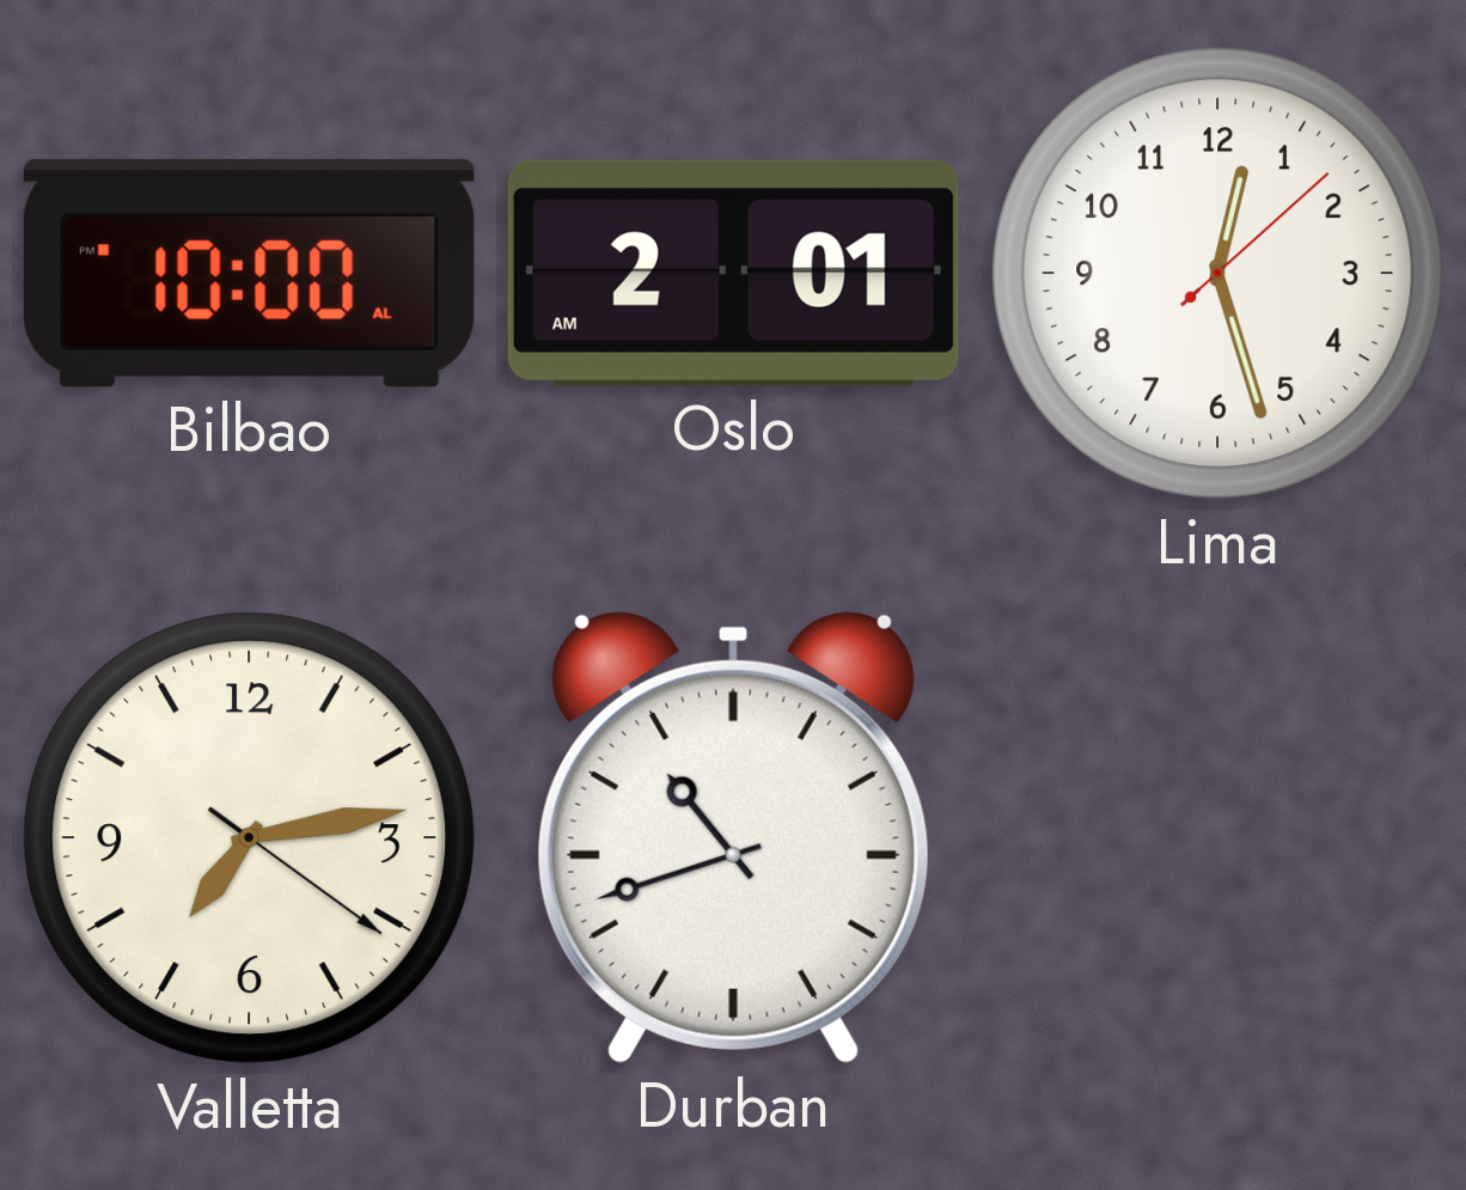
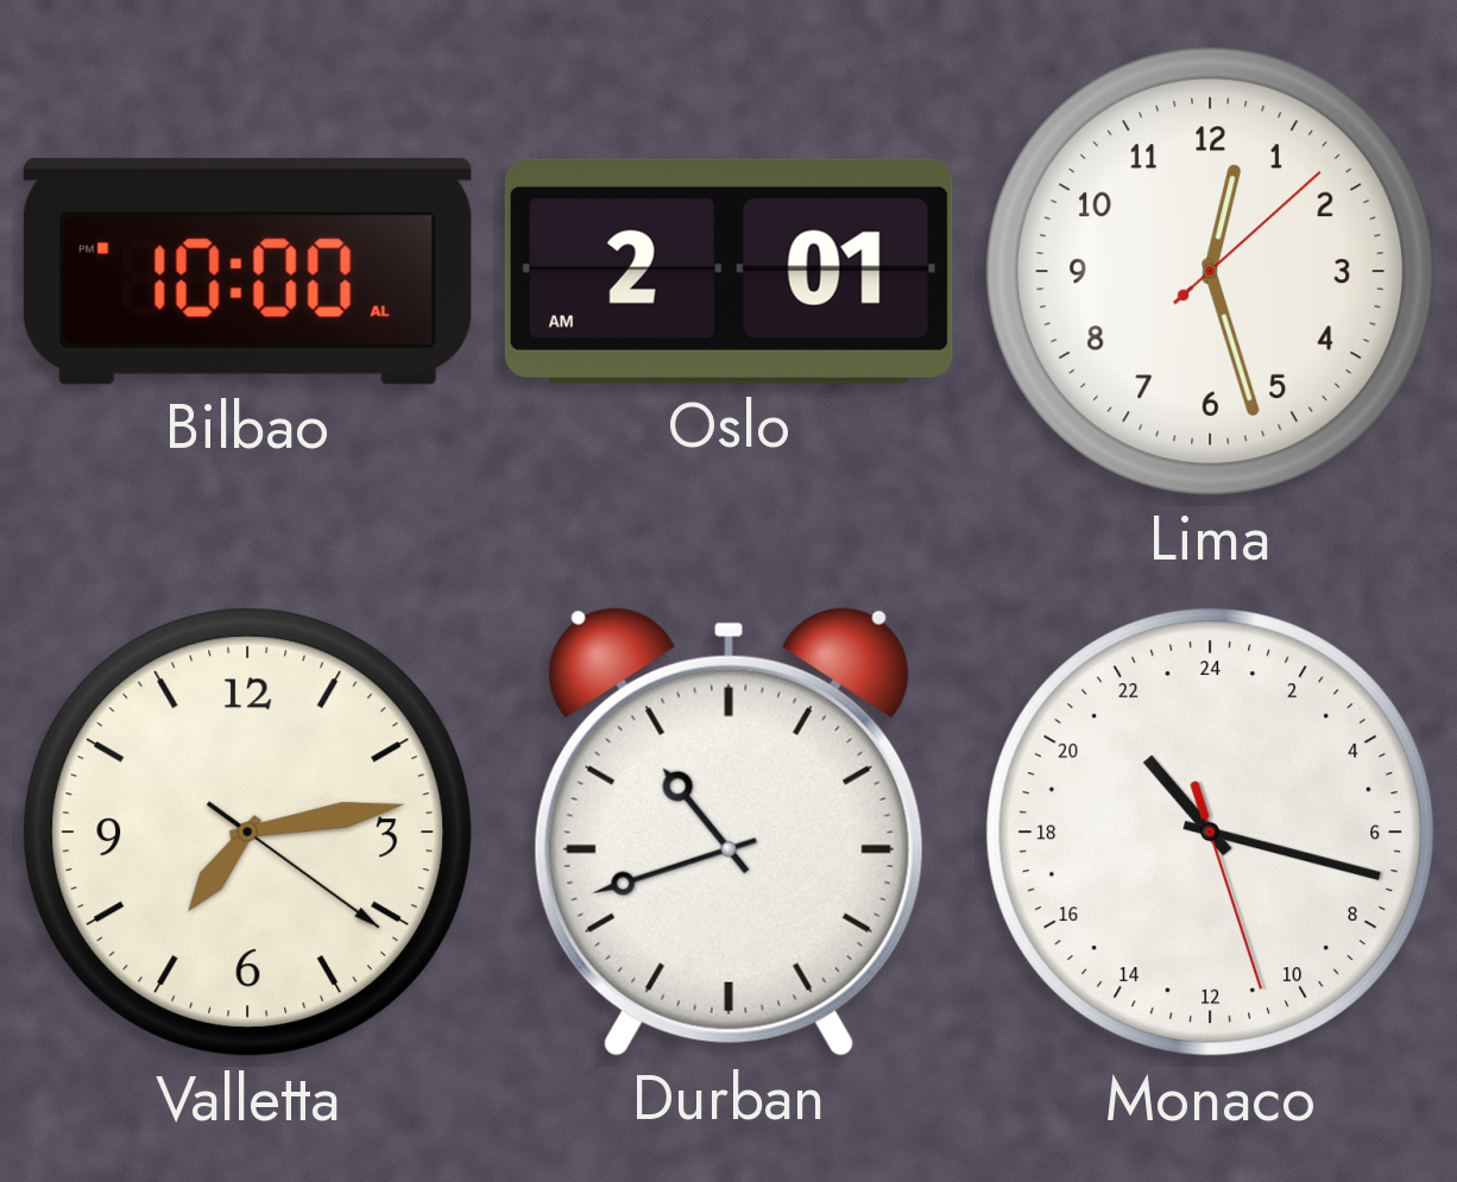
Monaco: none -> 21:17 (1211, 833)
